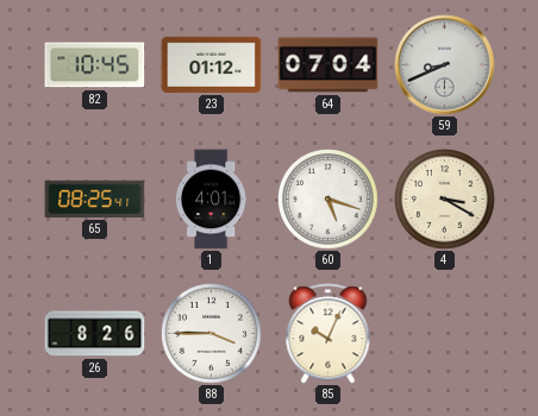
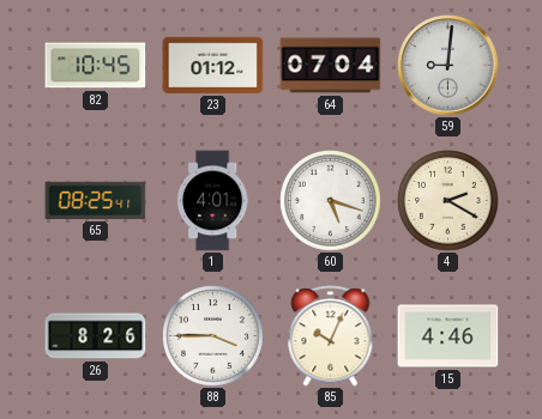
59: 8:41 -> 9:01 (448, 66)
4: 3:20 -> 2:20 (448, 201)
15: none -> 4:46 (448, 336)
